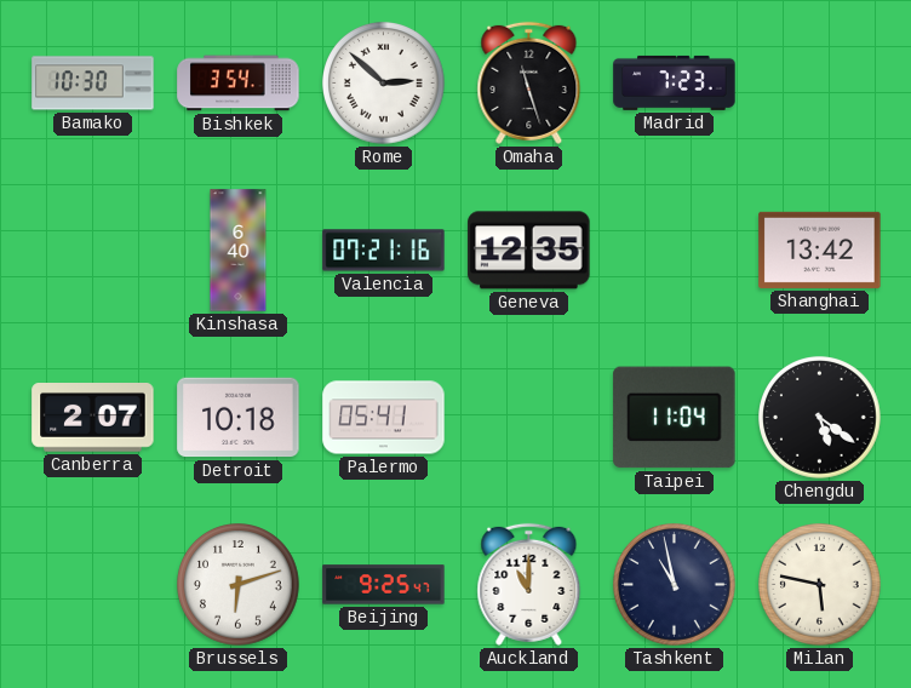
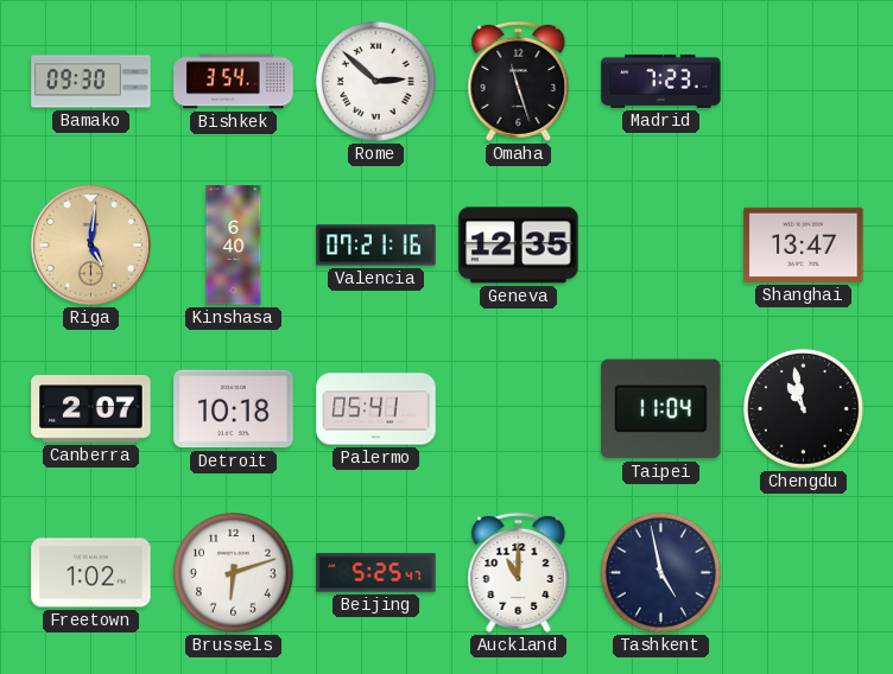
Bamako: 10:30 -> 09:30 (91, 82)
Riga: none -> 5:01 (90, 244)
Shanghai: 13:42 -> 13:47 (804, 244)
Chengdu: 5:21 -> 10:58 (804, 409)
Freetown: none -> 1:02 (91, 573)
Beijing: 9:25 -> 5:25 (376, 573)
Tashkent: 10:58 -> 4:58 (661, 573)
Milan: 5:47 -> none (820, 585)
